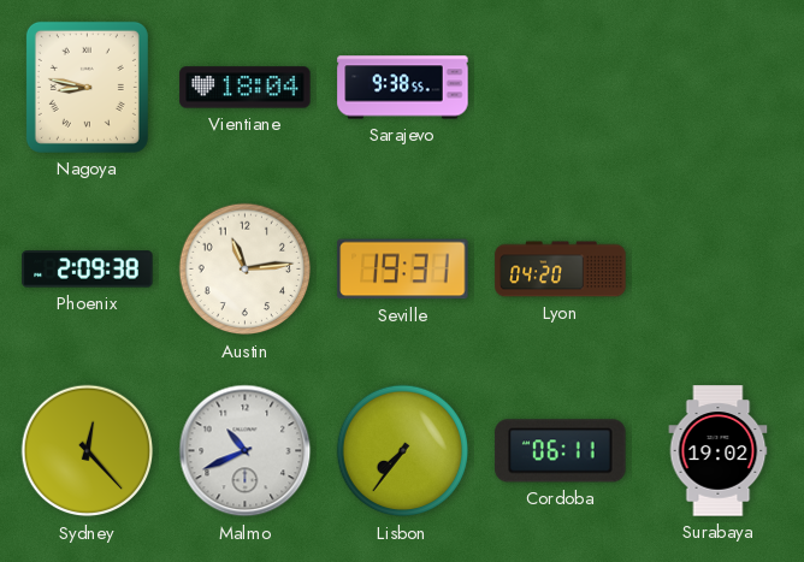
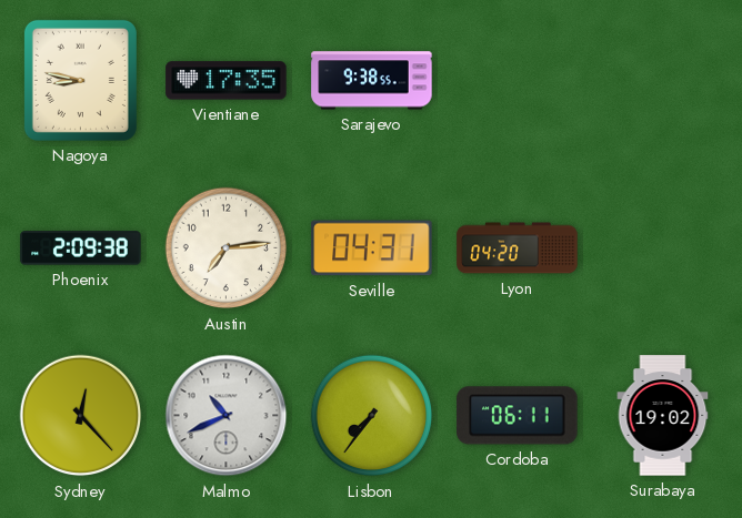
Vientiane: 18:04 -> 17:35 (227, 81)
Austin: 11:14 -> 7:14 (227, 248)
Seville: 19:31 -> 04:31 (372, 248)
